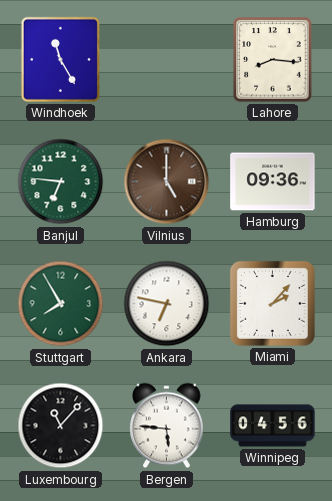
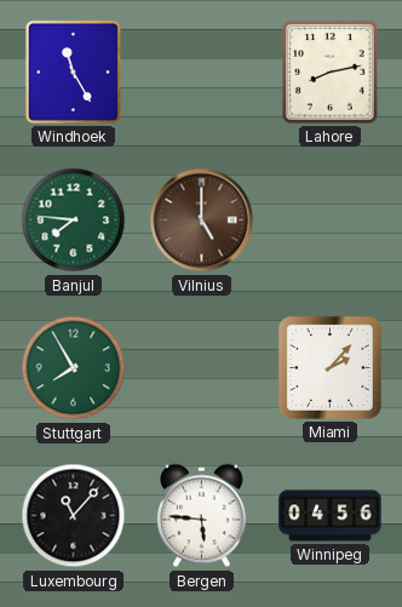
Lahore: 8:16 -> 8:13 (331, 73)
Banjul: 6:46 -> 7:46 (74, 221)
Hamburg: 09:36 -> none (273, 182)
Ankara: 6:47 -> none (167, 304)
